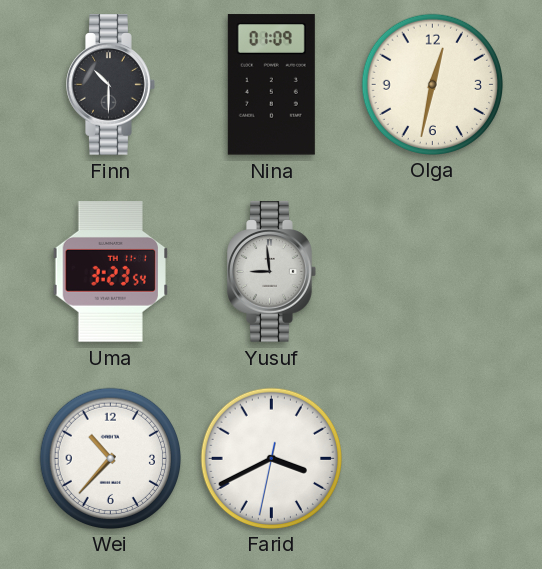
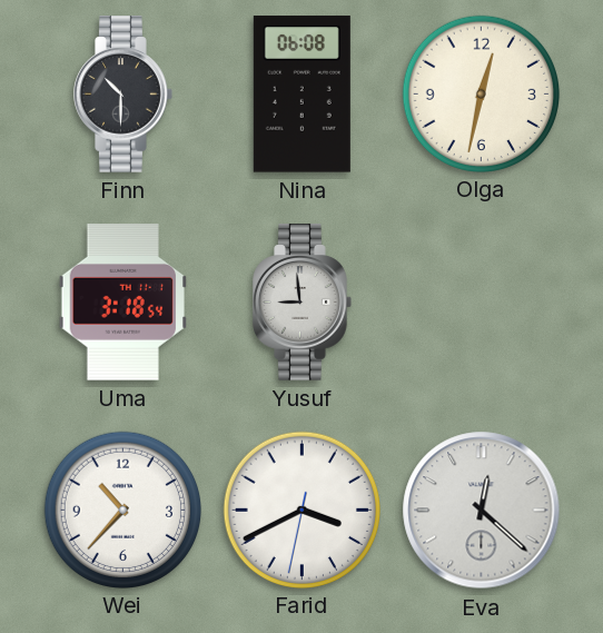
Nina: 01:09 -> 06:08 (301, 95)
Uma: 3:23 -> 3:18 (122, 303)
Eva: none -> 12:22 (482, 511)
